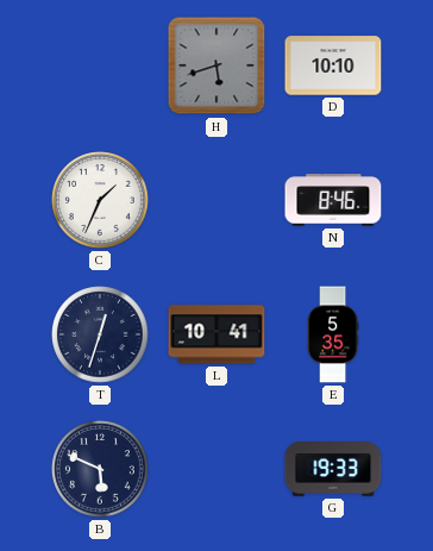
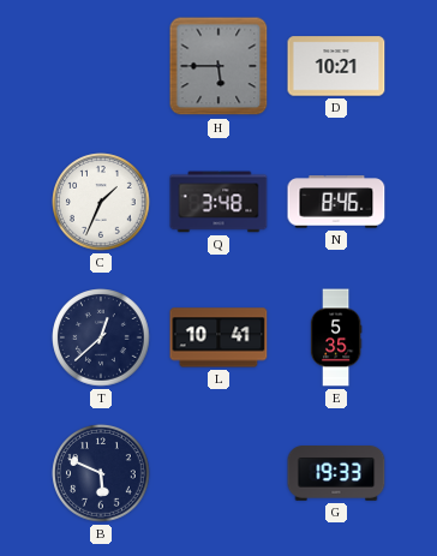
H: 5:42 -> 5:45 (218, 66)
D: 10:10 -> 10:21 (336, 66)
Q: none -> 3:48 (218, 202)
T: 12:33 -> 12:38 (101, 337)
